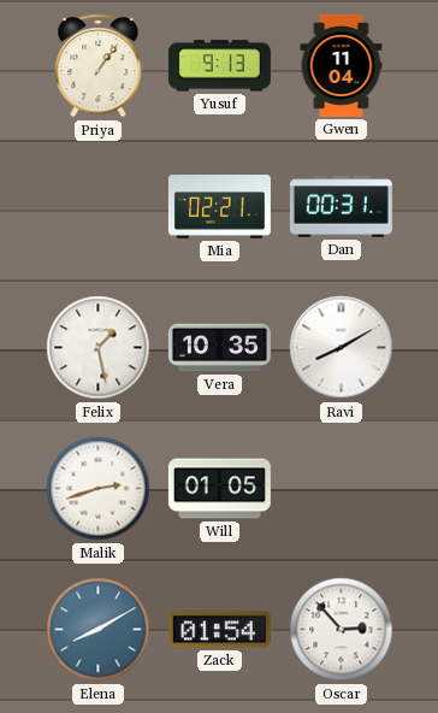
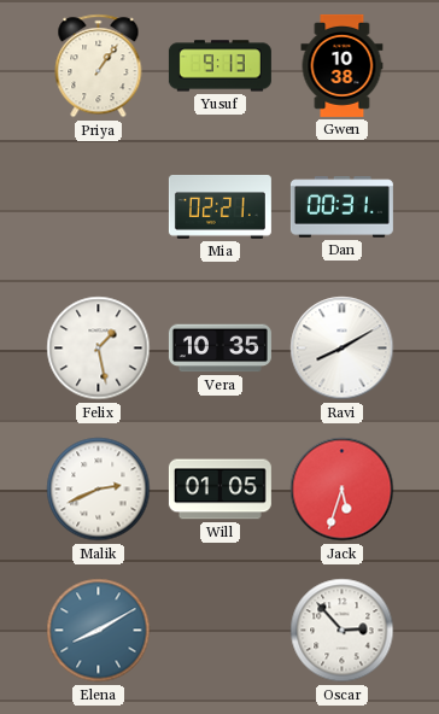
Gwen: 11:04 -> 10:38 (343, 65)
Malik: 2:42 -> 2:41 (99, 490)
Jack: none -> 5:33 (343, 490)
Zack: 01:54 -> none (219, 630)
